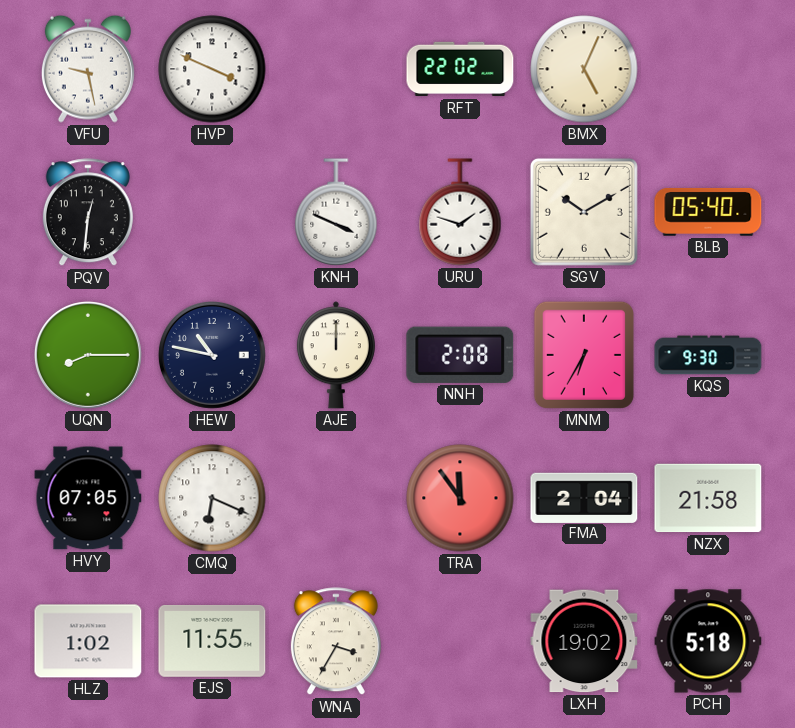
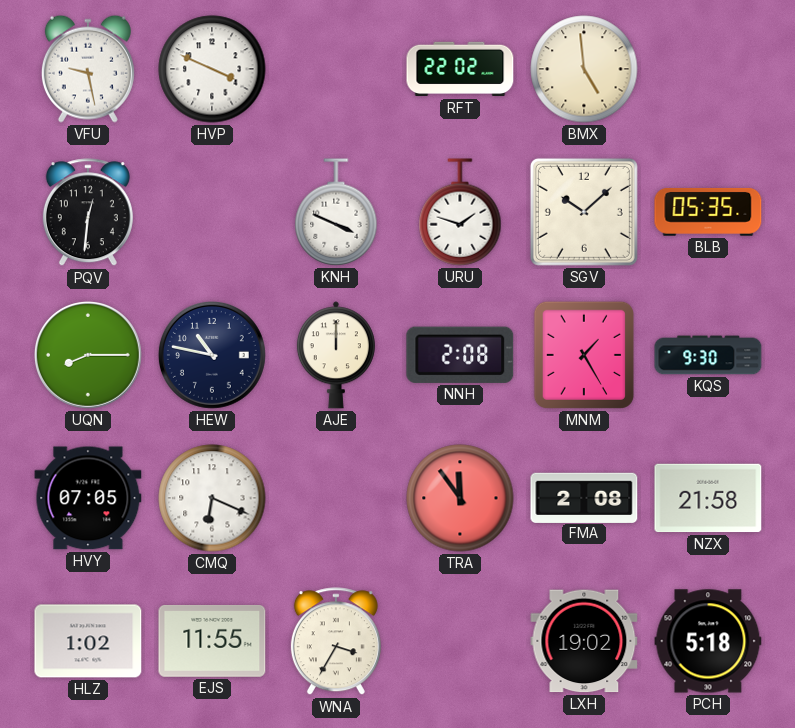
BMX: 5:04 -> 4:59 (584, 69)
SGV: 10:10 -> 10:08 (584, 212)
BLB: 05:40 -> 05:35 (708, 212)
MNM: 6:35 -> 1:25 (584, 355)
FMA: 2:04 -> 2:08 (584, 497)
